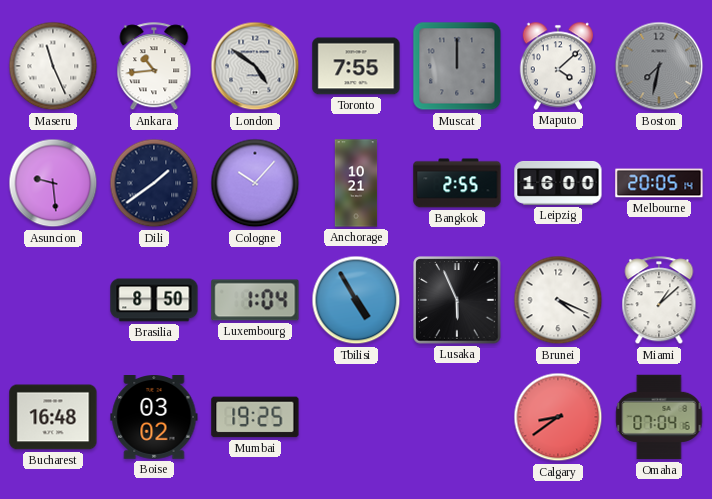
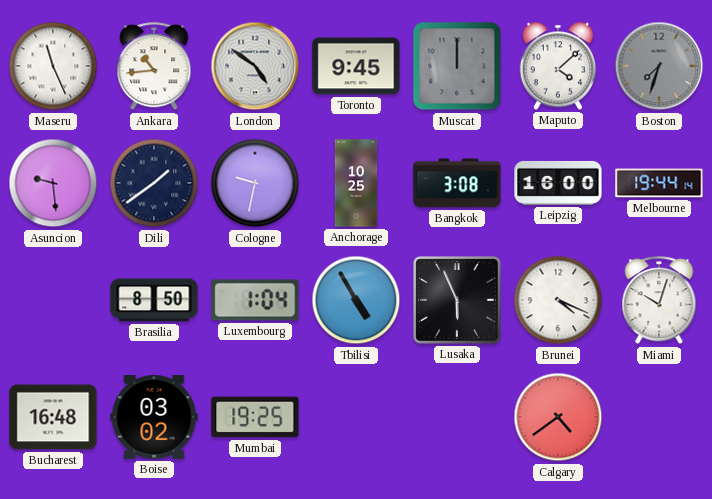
Toronto: 7:55 -> 9:45 (356, 66)
Boston: 7:32 -> 7:33 (659, 66)
Cologne: 10:07 -> 9:32 (255, 183)
Anchorage: 10:21 -> 10:25 (356, 183)
Bangkok: 2:55 -> 3:08 (457, 183)
Melbourne: 20:05 -> 19:44 (659, 183)
Miami: 1:08 -> 10:03 (659, 301)
Calgary: 8:39 -> 4:39 (558, 417)
Omaha: 07:04 -> none (659, 417)
